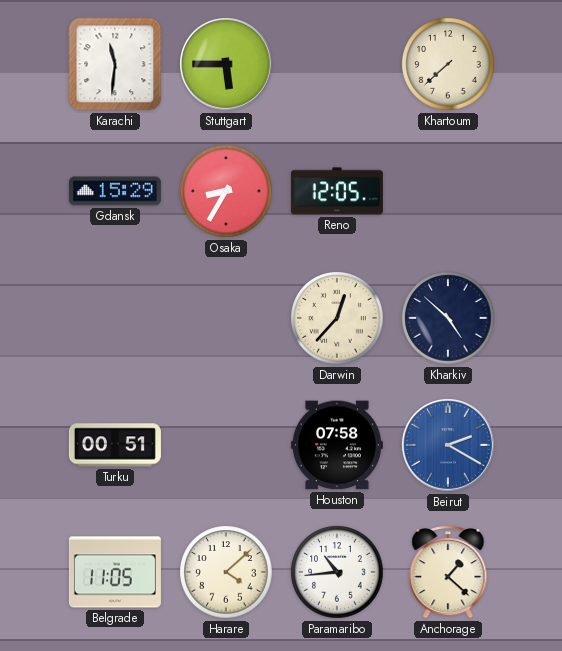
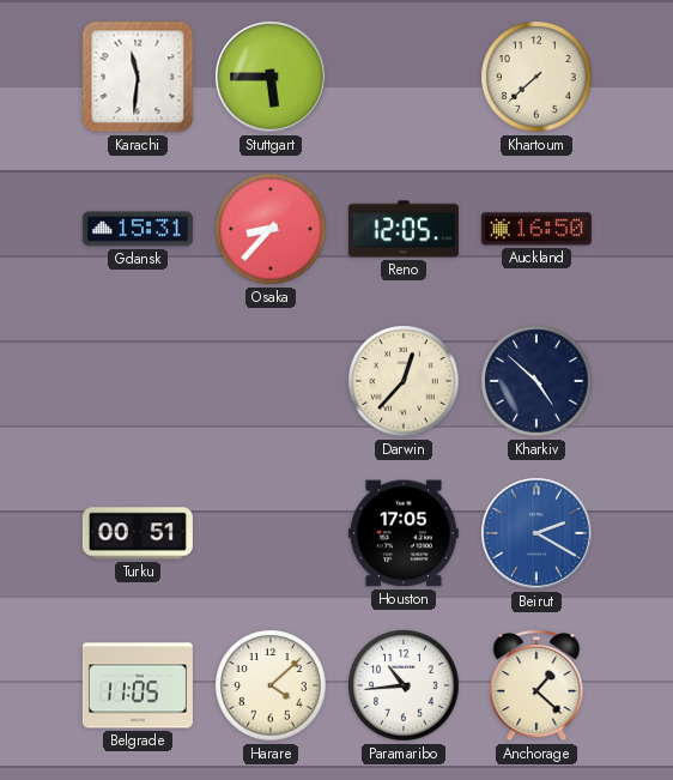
Gdansk: 15:29 -> 15:31 (138, 229)
Osaka: 8:35 -> 8:37 (271, 229)
Auckland: none -> 16:50 (536, 229)
Houston: 07:58 -> 17:05 (404, 533)
